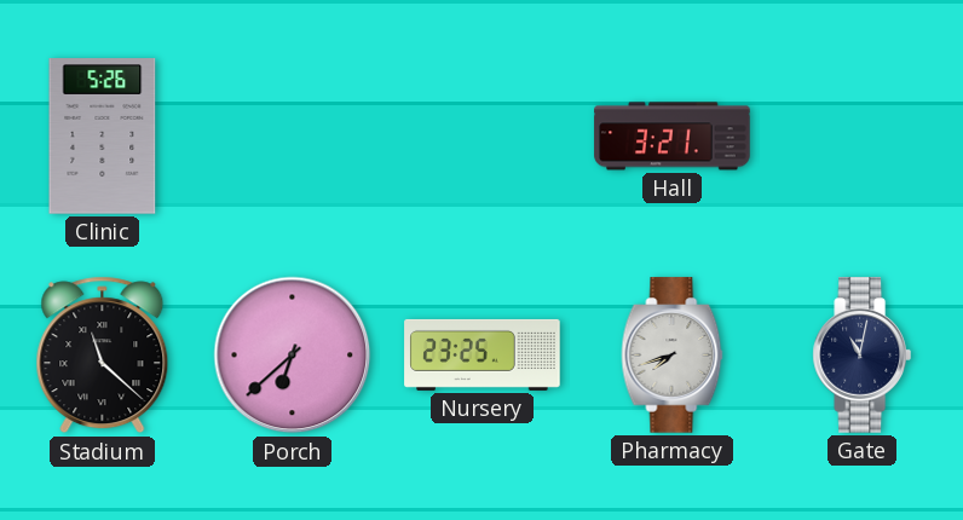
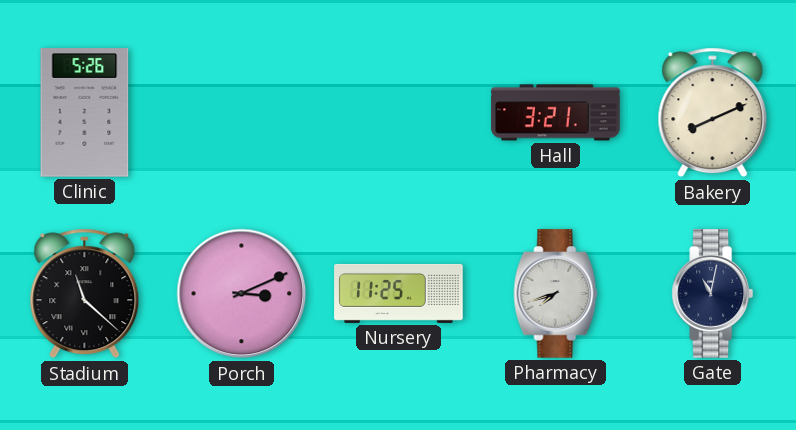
Bakery: none -> 8:11 (713, 113)
Porch: 6:38 -> 3:11 (242, 294)
Nursery: 23:25 -> 11:25 (399, 293)
